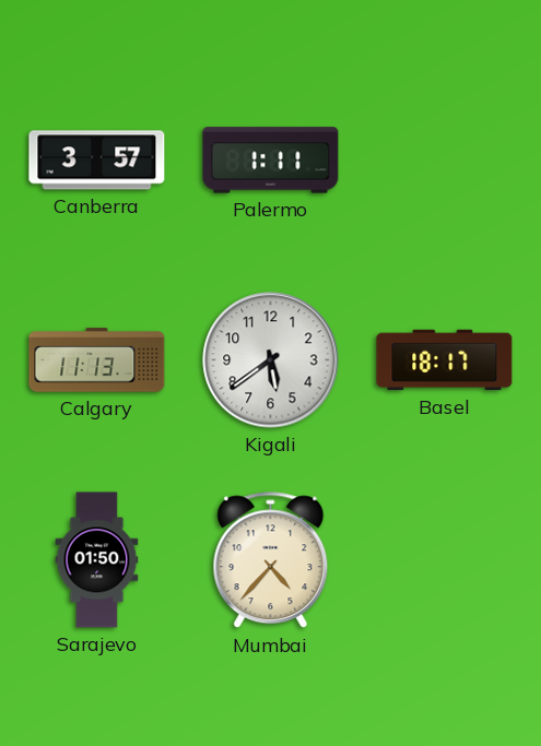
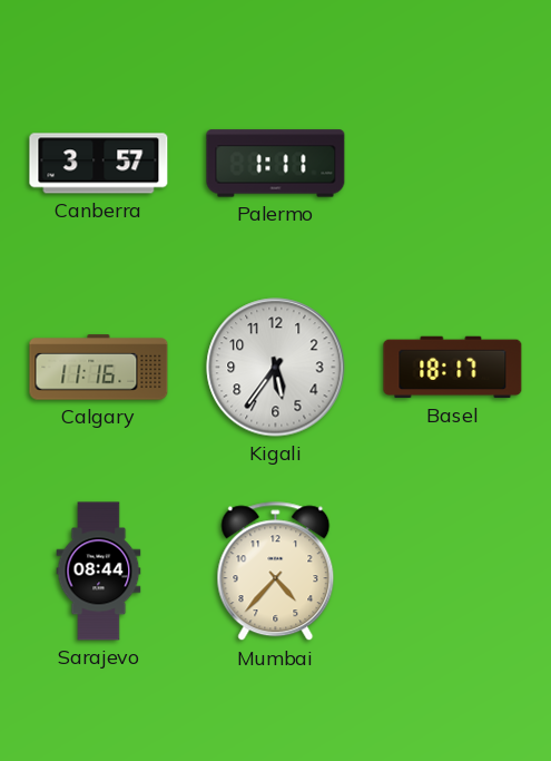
Calgary: 11:13 -> 11:16 (99, 368)
Kigali: 5:39 -> 5:36 (276, 368)
Sarajevo: 01:50 -> 08:44 (99, 572)
